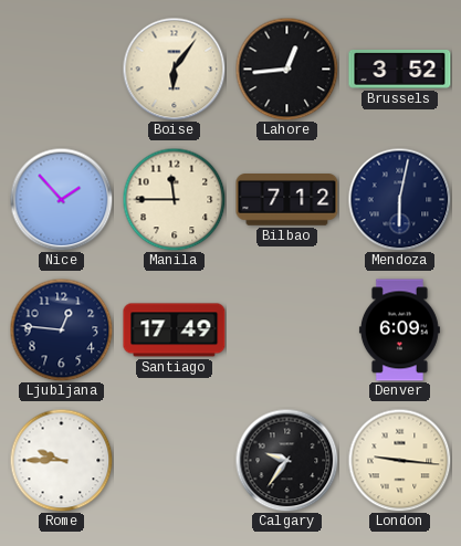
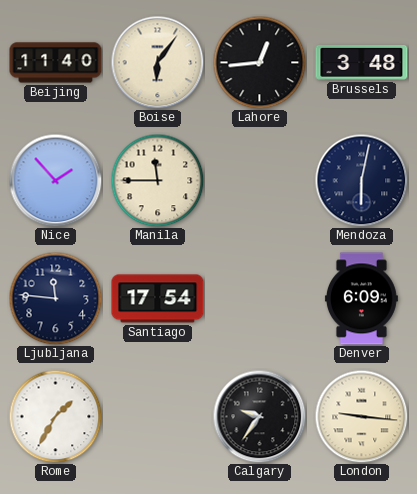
Beijing: none -> 11:40 (56, 63)
Brussels: 3:52 -> 3:48 (362, 63)
Bilbao: 7:12 -> none (287, 200)
Ljubljana: 12:46 -> 11:46 (55, 298)
Santiago: 17:49 -> 17:54 (158, 299)
Rome: 9:45 -> 1:35 (55, 416)
